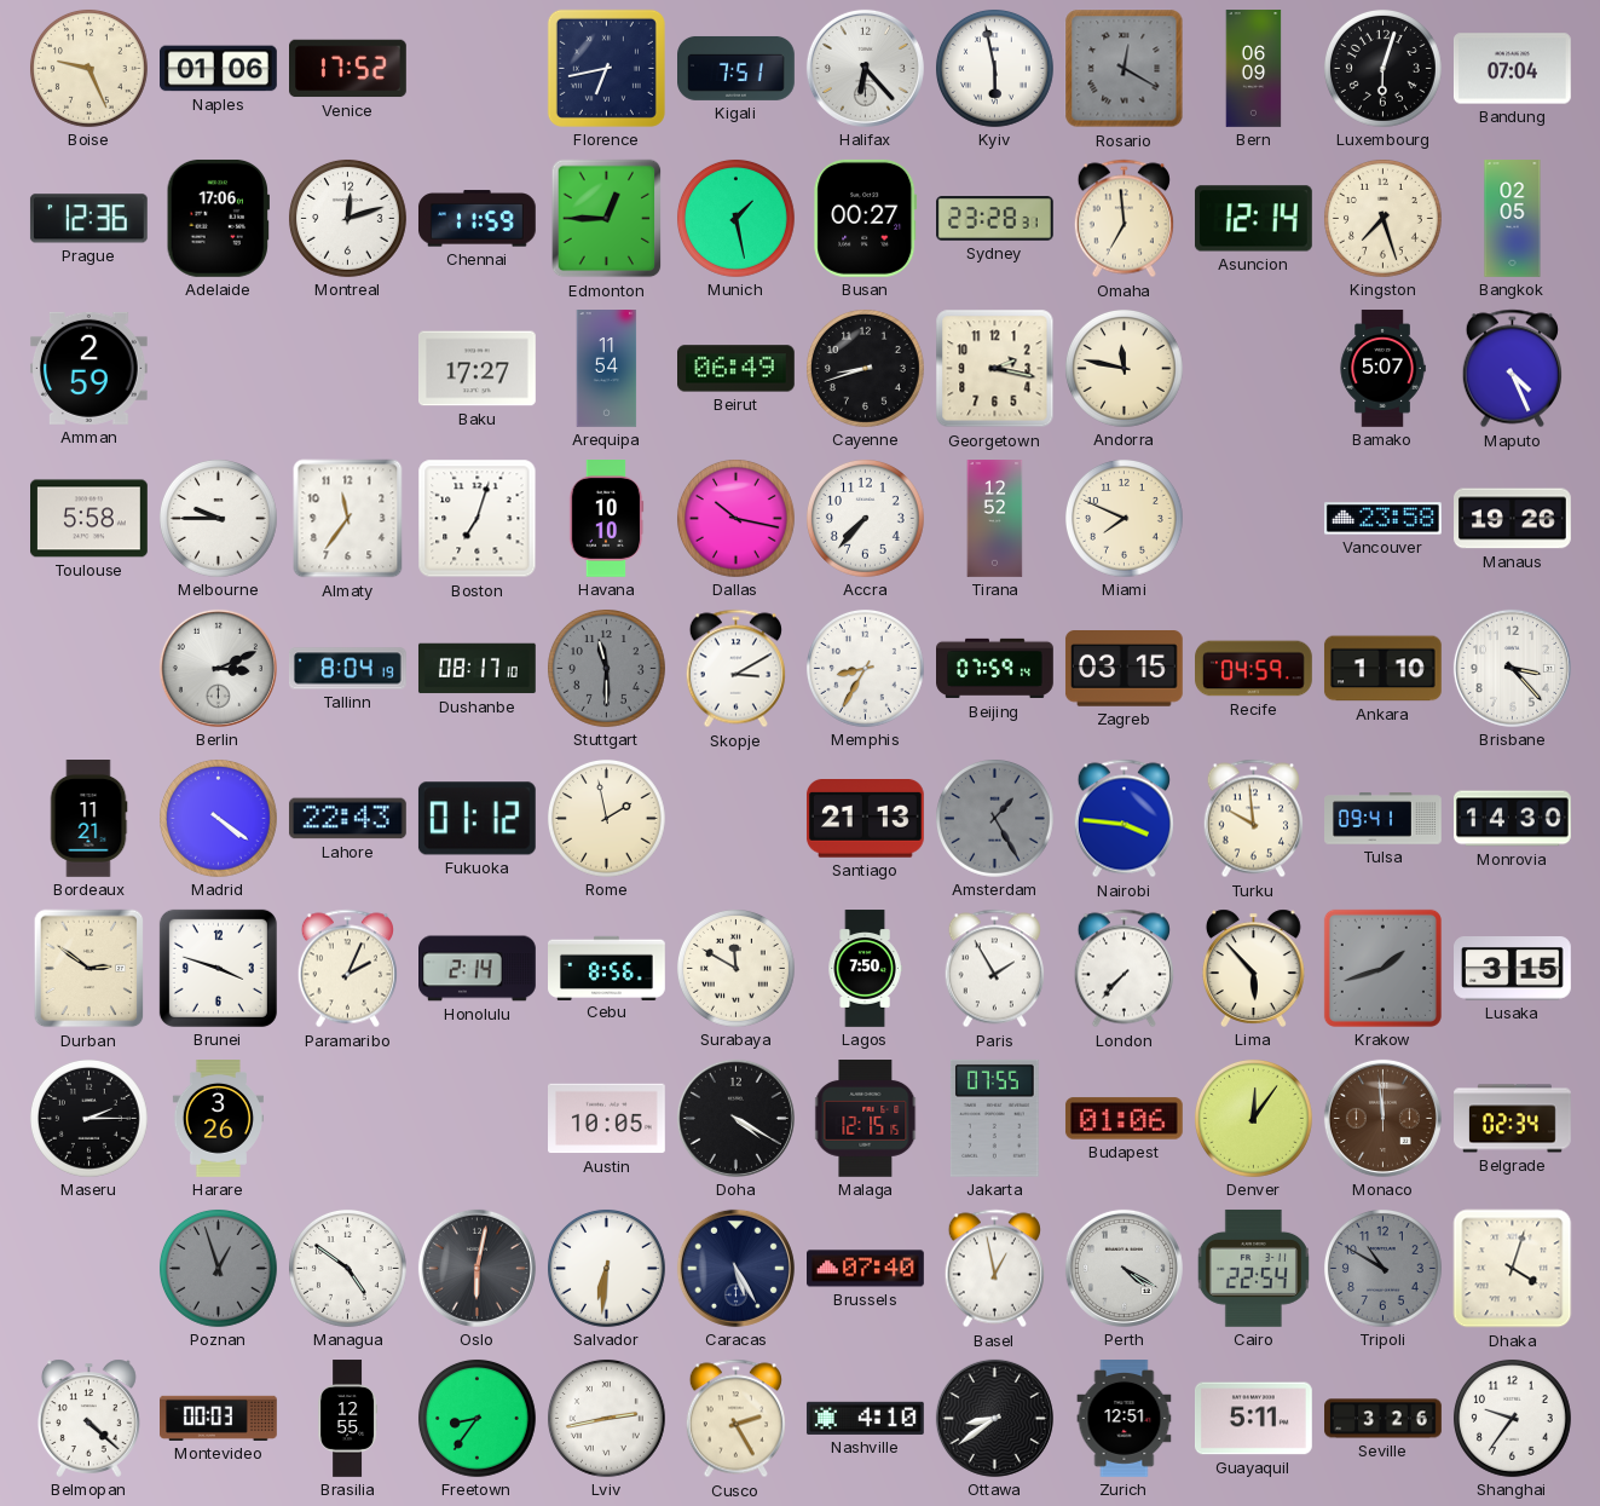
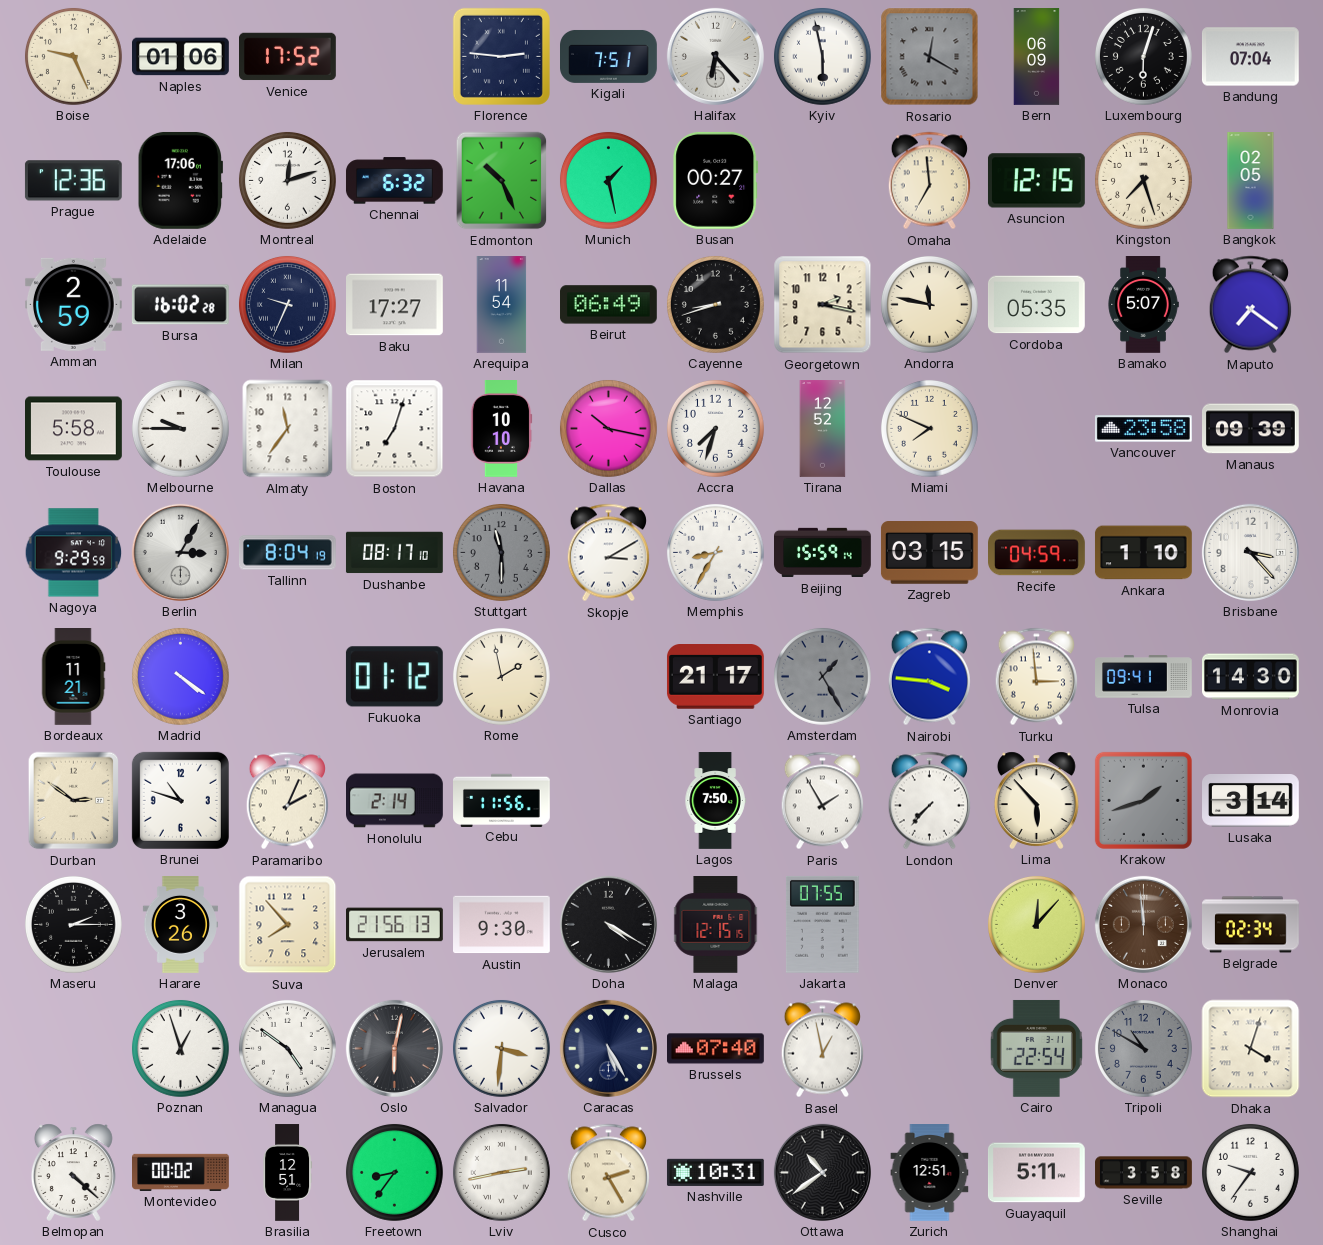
Florence: 6:43 -> 2:46 (501, 56)
Chennai: 11:59 -> 6:32 (394, 181)
Edmonton: 12:45 -> 10:26 (502, 181)
Sydney: 23:28 -> none (995, 219)
Asuncion: 12:14 -> 12:15 (1036, 181)
Bursa: none -> 16:02 (180, 305)
Milan: none -> 9:34 (287, 304)
Cordoba: none -> 05:35 (1037, 305)
Maputo: 4:26 -> 7:21 (1250, 305)
Accra: 7:37 -> 7:33 (715, 428)
Manaus: 19:26 -> 09:39 (1251, 429)
Nagoya: none -> 9:29 (74, 553)
Berlin: 3:11 -> 3:05 (180, 552)
Beijing: 07:59 -> 15:59 (823, 553)
Lahore: 22:43 -> none (347, 819)
Santiago: 21:13 -> 21:17 (715, 677)
Turku: 9:59 -> 2:59 (1036, 677)
Brunei: 3:48 -> 10:48 (180, 800)
Cebu: 8:56 -> 11:56 (502, 800)
Surabaya: 11:50 -> none (735, 968)
Lusaka: 3:15 -> 3:14 (1251, 801)
Suva: none -> 7:53 (288, 925)
Jerusalem: none -> 21:56 (395, 925)
Austin: 10:05 -> 9:30 (502, 925)
Budapest: 01:06 -> none (1124, 1119)
Denver: 12:06 -> 12:07 (1036, 924)
Poznan dial: grey -> white (180, 1048)
Salvador: 6:31 -> 3:31 (501, 1048)
Perth: 4:20 -> none (1124, 1268)
Montevideo: 00:03 -> 00:02 (181, 1172)
Brasilia: 12:55 -> 12:51 (288, 1173)
Nashville: 4:10 -> 10:31 (715, 1172)
Ottawa: 8:39 -> 10:39 (822, 1172)
Seville: 3:26 -> 3:58 (1144, 1173)
